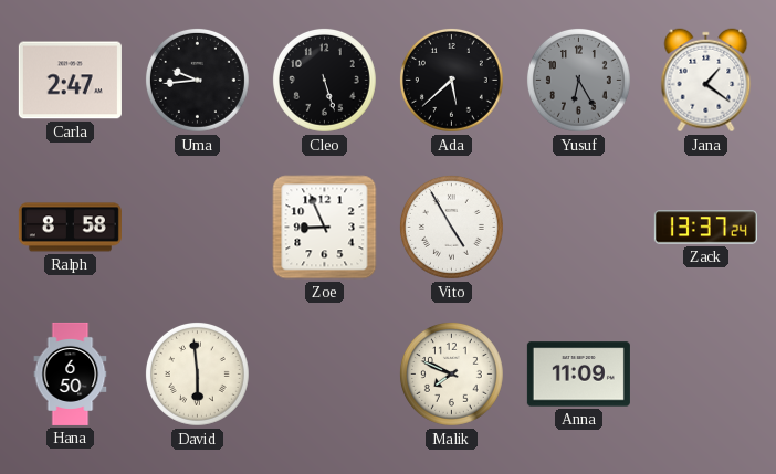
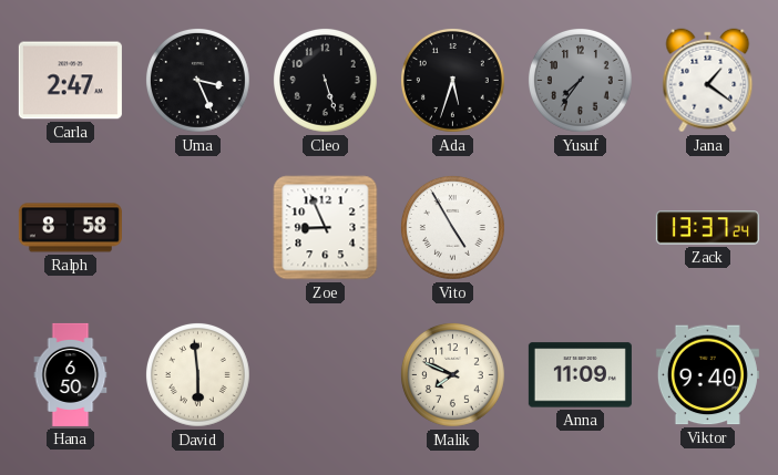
Uma: 9:44 -> 3:26 (198, 81)
Ada: 5:38 -> 5:33 (453, 81)
Yusuf: 6:25 -> 7:36 (581, 81)
Viktor: none -> 9:40 (707, 375)
